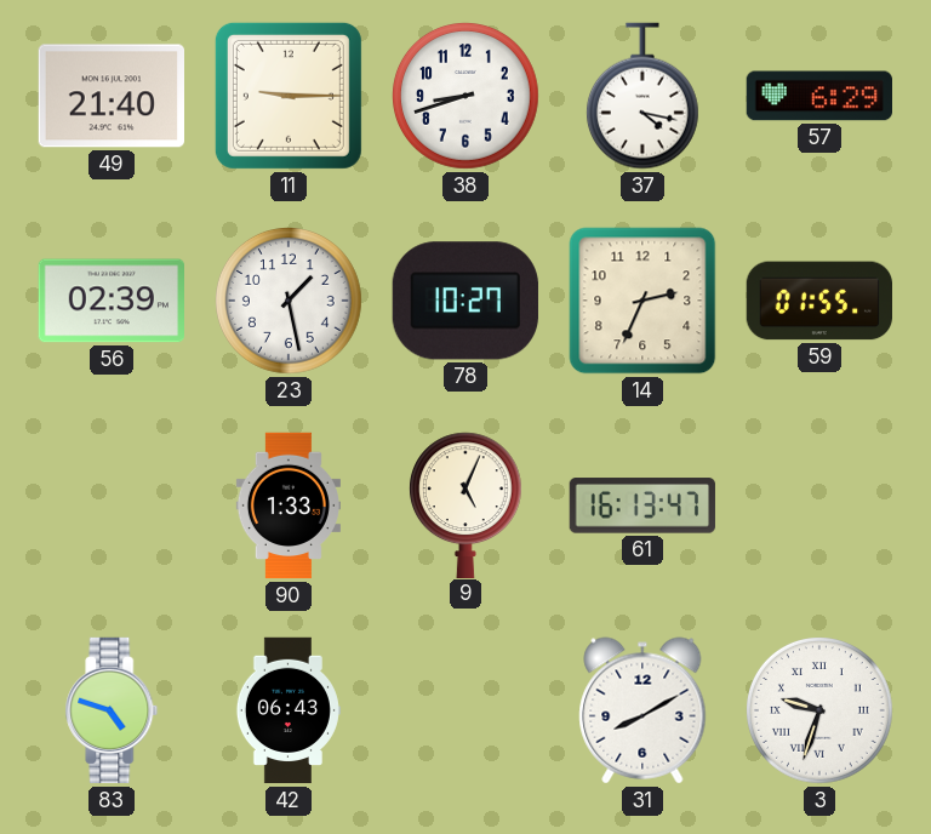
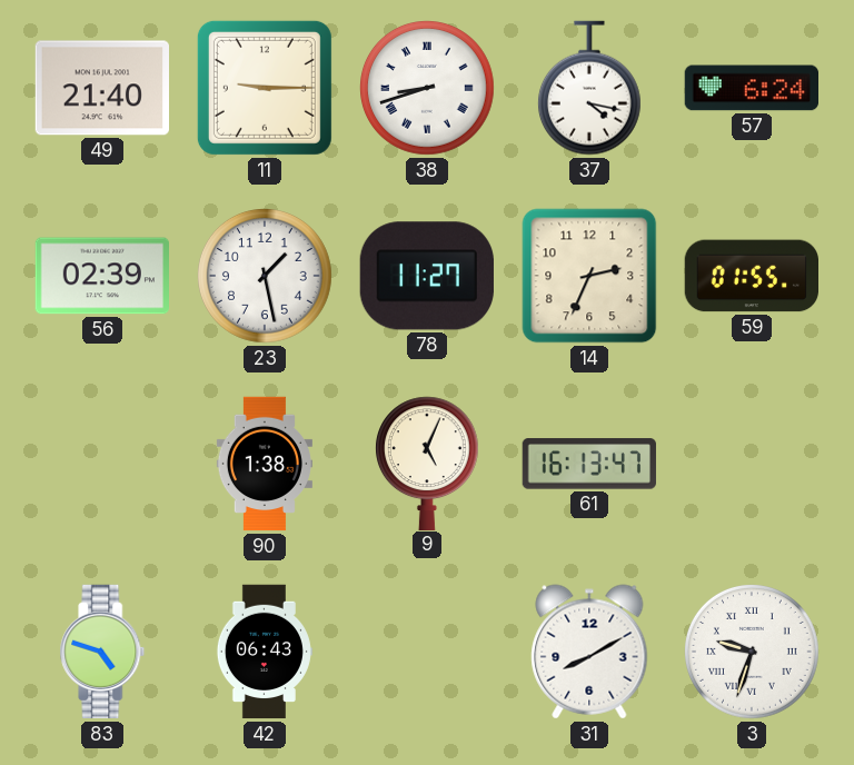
38 numerals: Arabic -> Roman (428, 89)
57: 6:29 -> 6:24 (751, 88)
78: 10:27 -> 11:27 (427, 276)
90: 1:33 -> 1:38 (265, 464)
